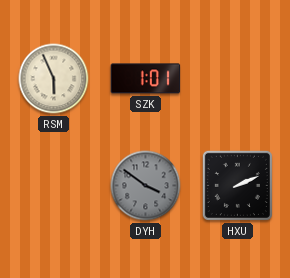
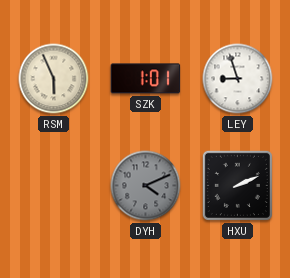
LEY: none -> 8:57 (238, 79)
DYH: 3:51 -> 4:11 (146, 186)
